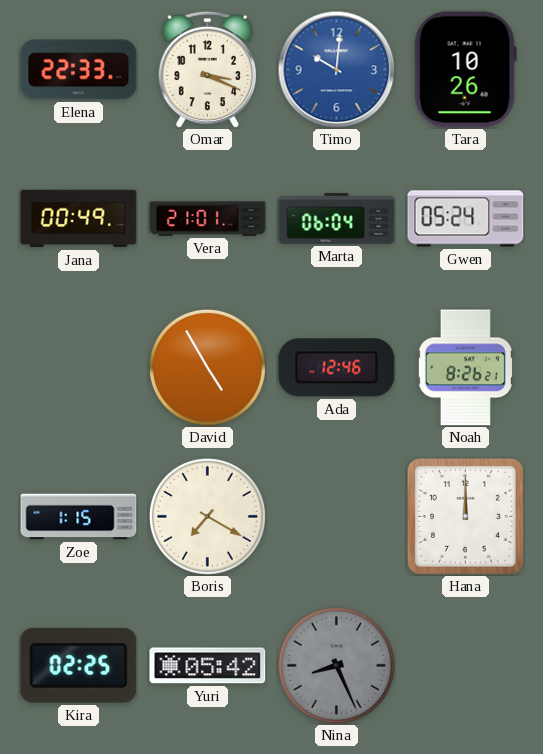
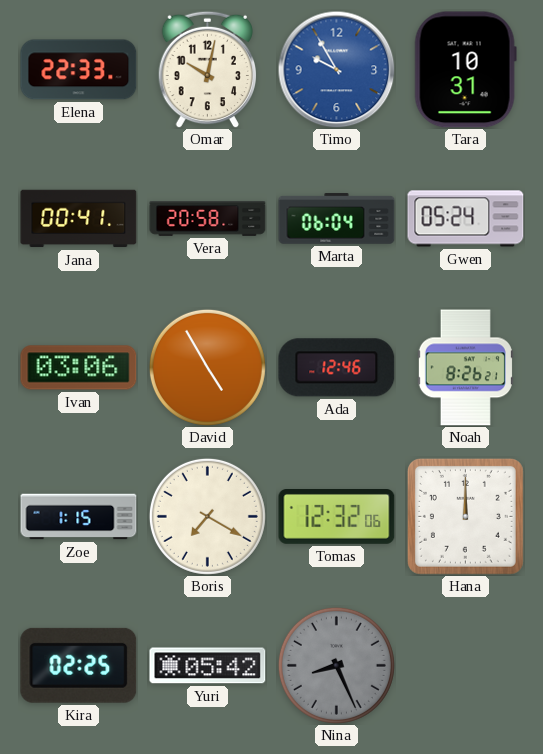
Omar: 3:19 -> 10:02 (207, 69)
Timo: 10:01 -> 9:55 (336, 69)
Tara: 10:26 -> 10:31 (465, 70)
Jana: 00:49 -> 00:41 (79, 219)
Vera: 21:01 -> 20:58 (208, 219)
Ivan: none -> 03:06 (79, 368)
Tomas: none -> 12:32 (337, 517)
